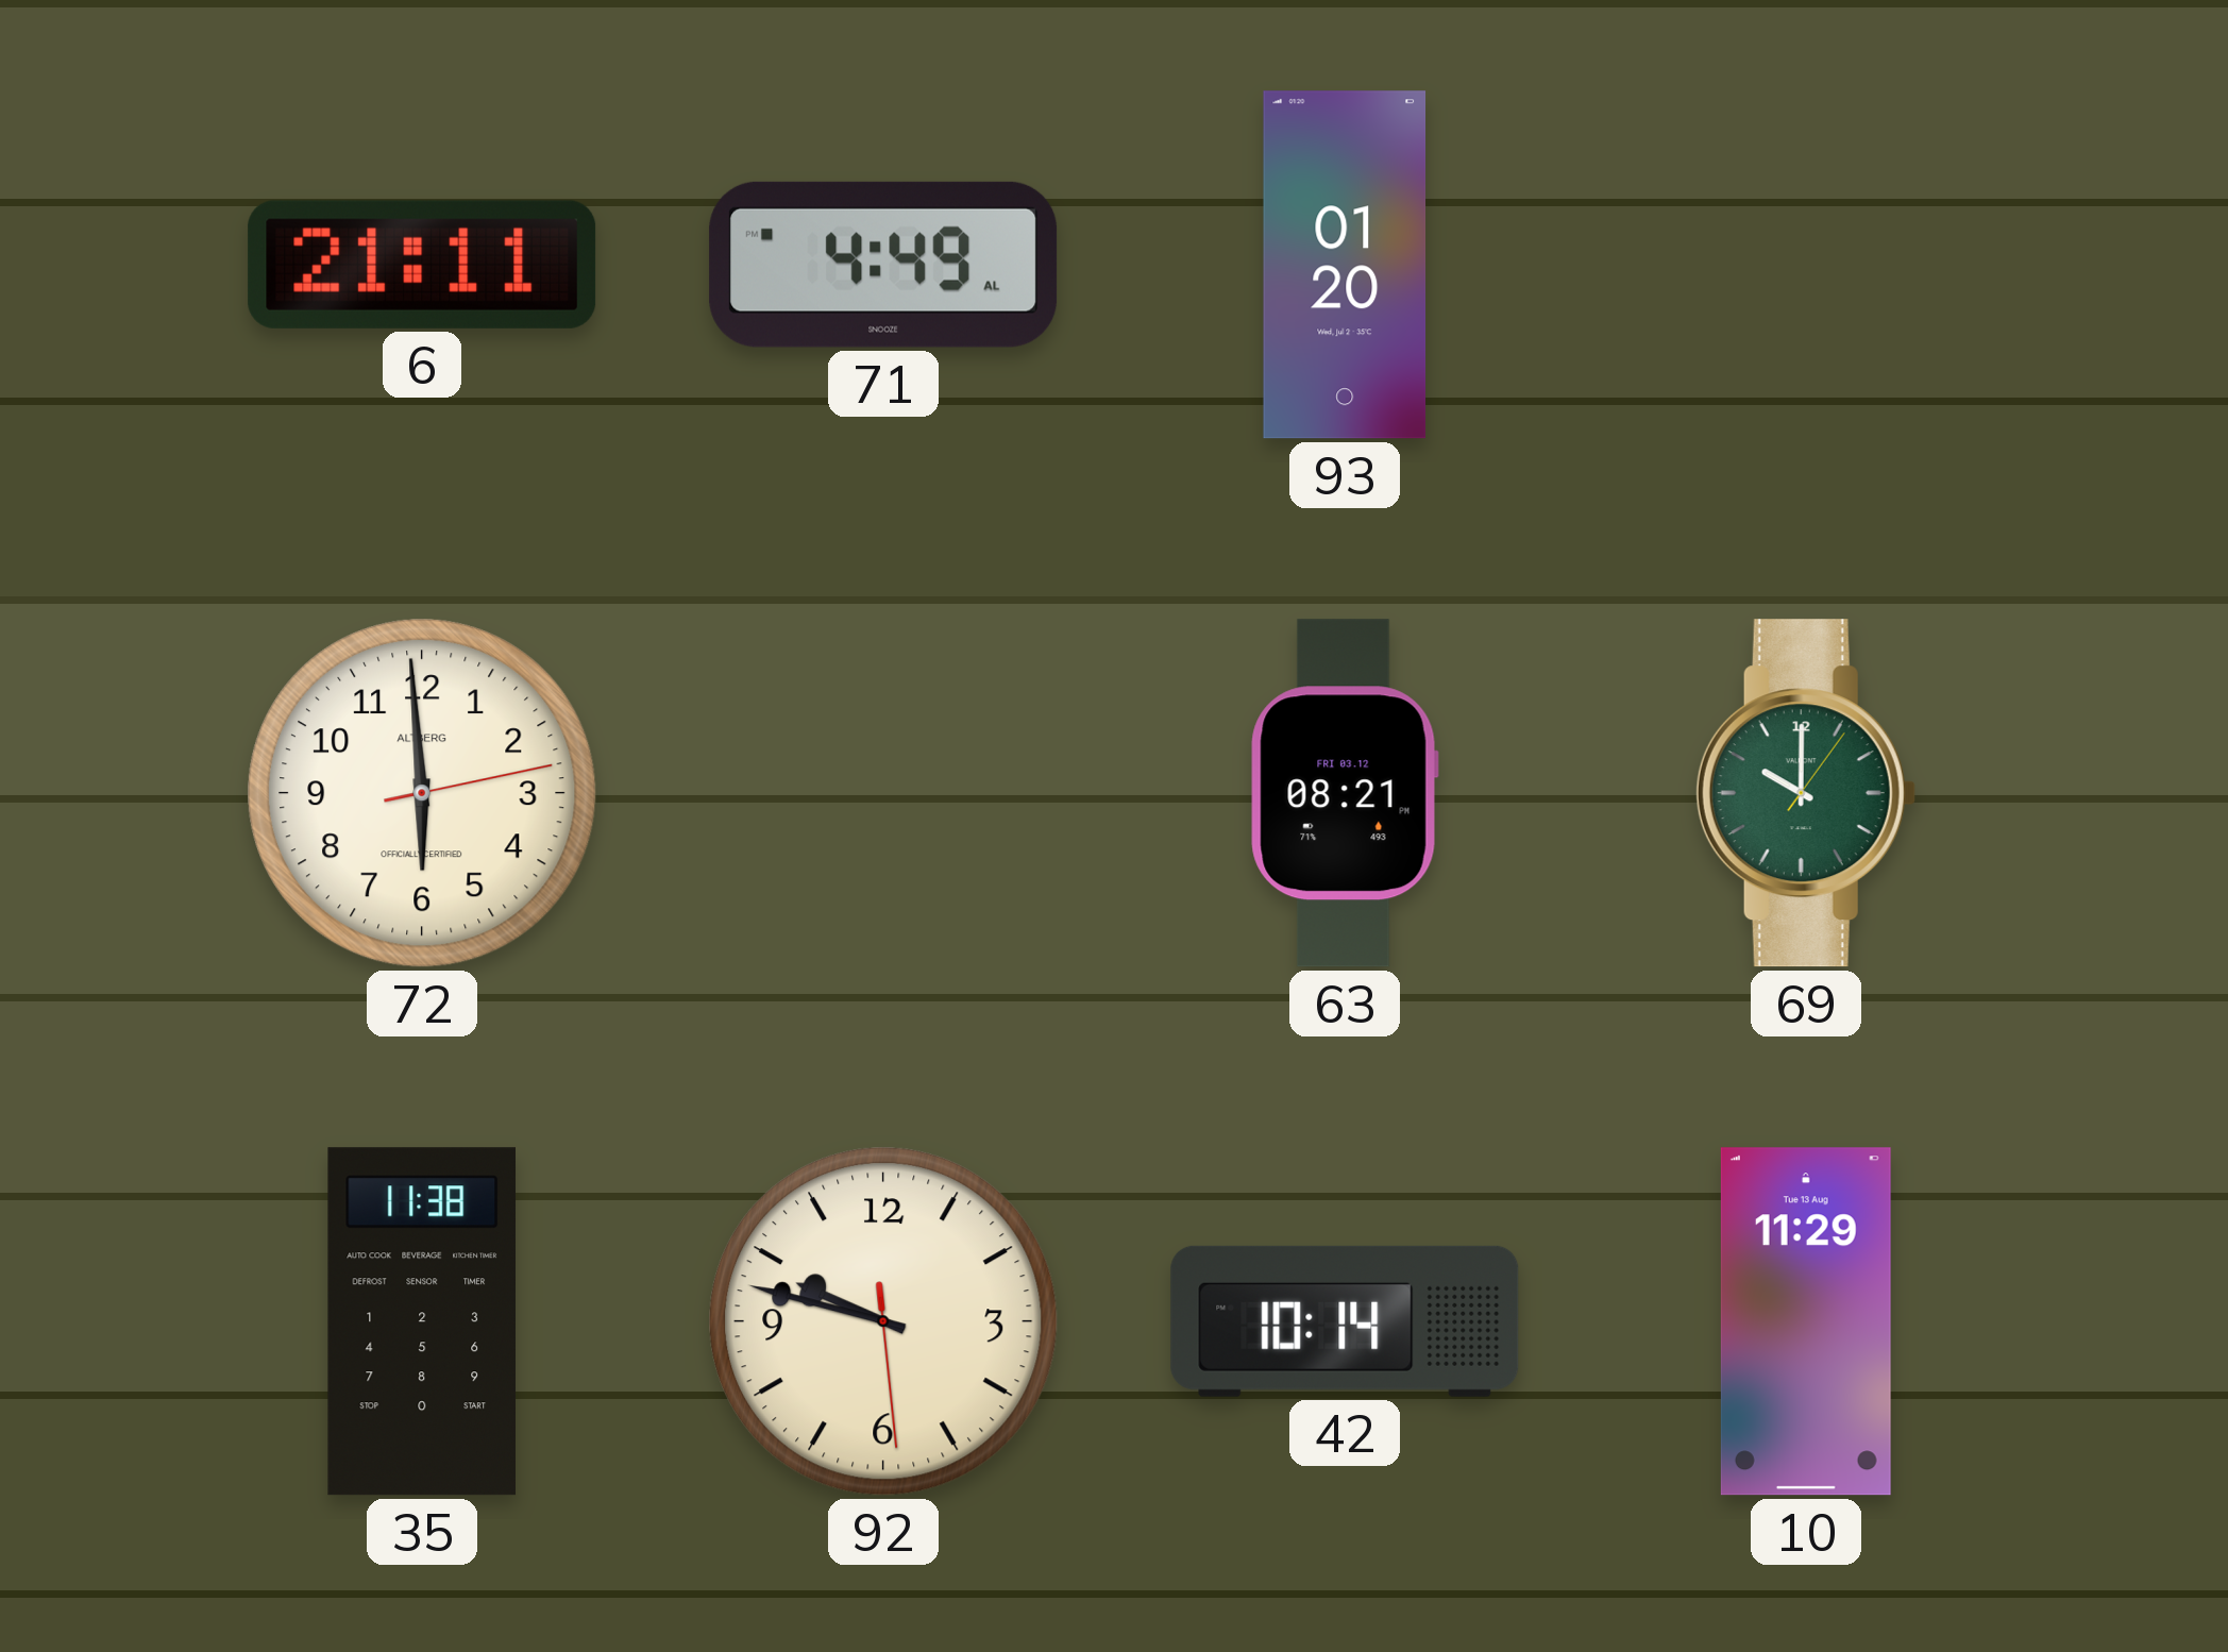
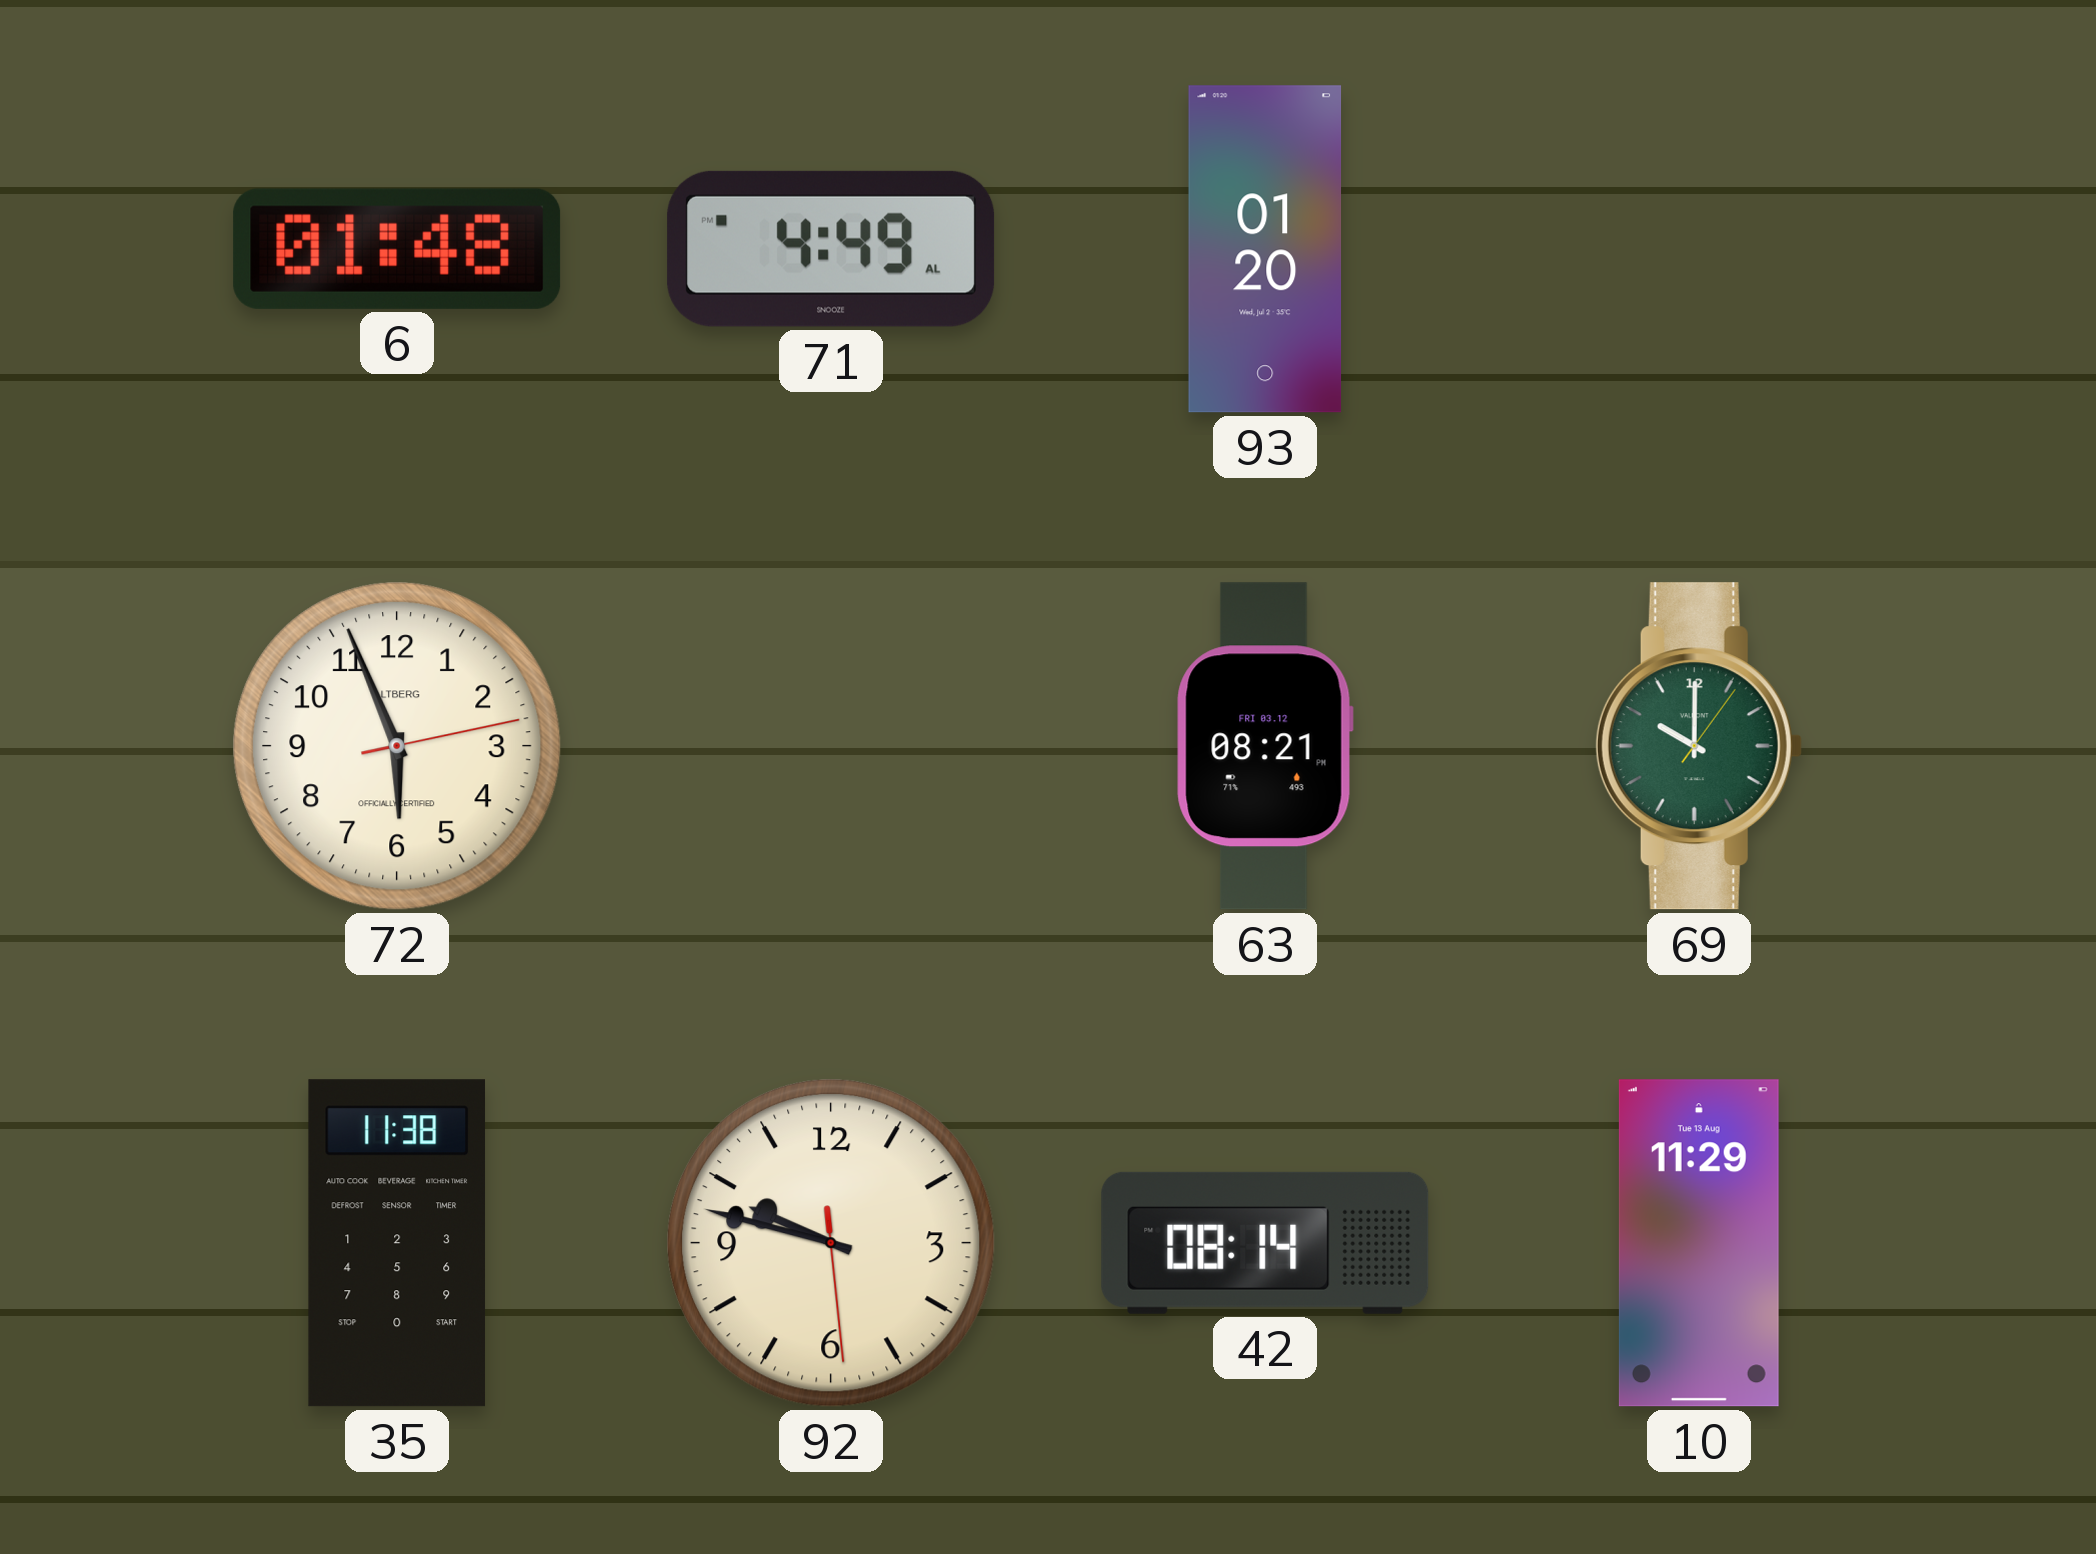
6: 21:11 -> 01:48 (397, 249)
72: 5:59 -> 5:56 (398, 747)
42: 10:14 -> 08:14 (1265, 1243)
